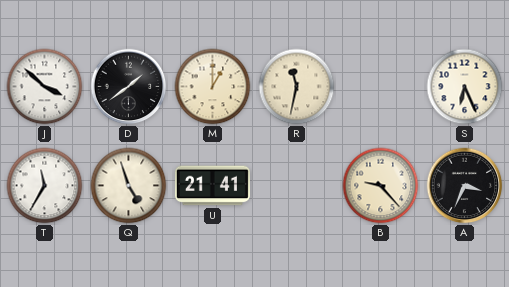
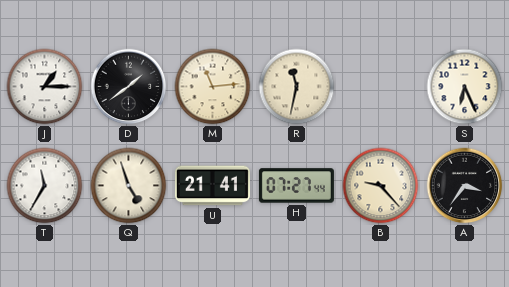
J: 3:52 -> 1:15 (45, 87)
M: 1:00 -> 11:14 (213, 87)
H: none -> 07:27 (296, 186)
A: 3:34 -> 3:36 (465, 186)
